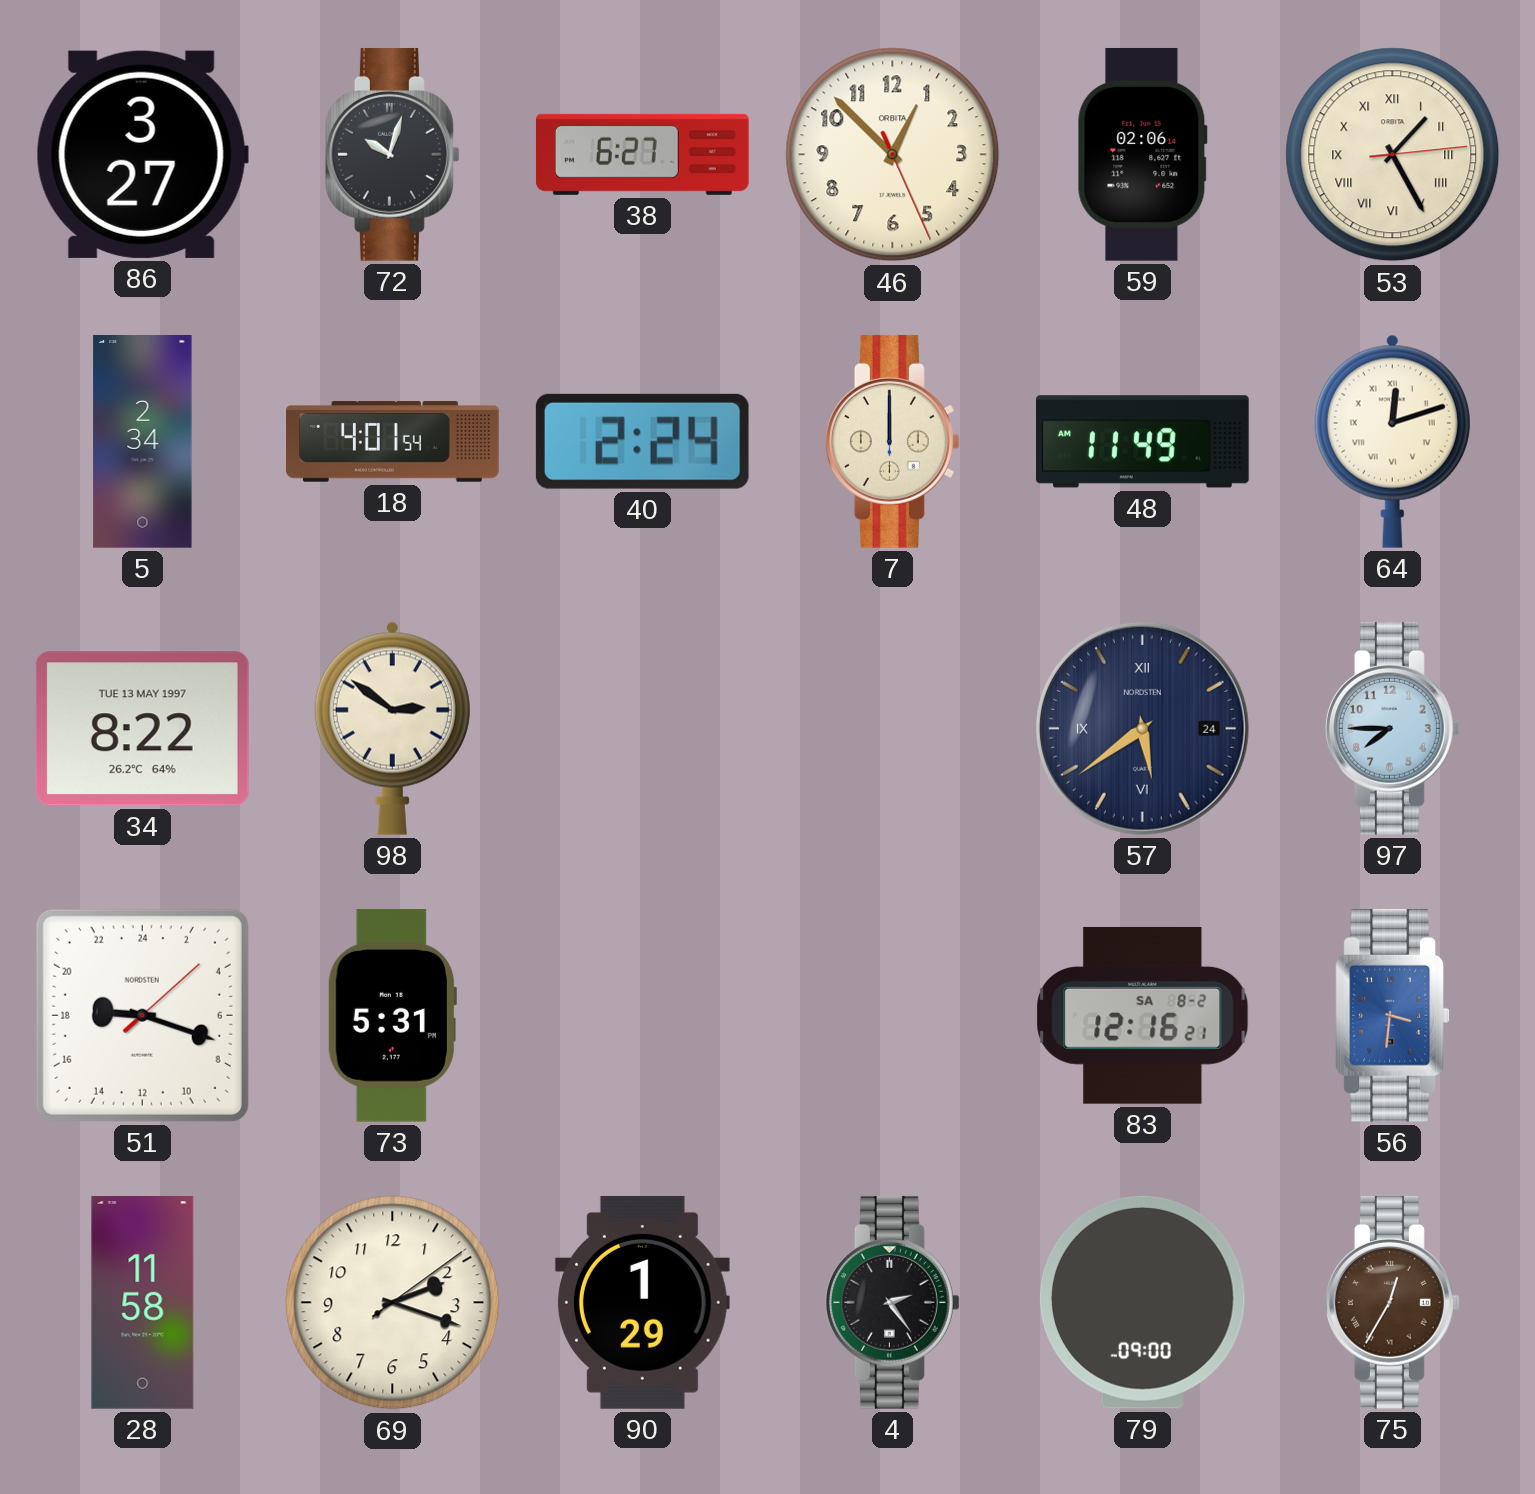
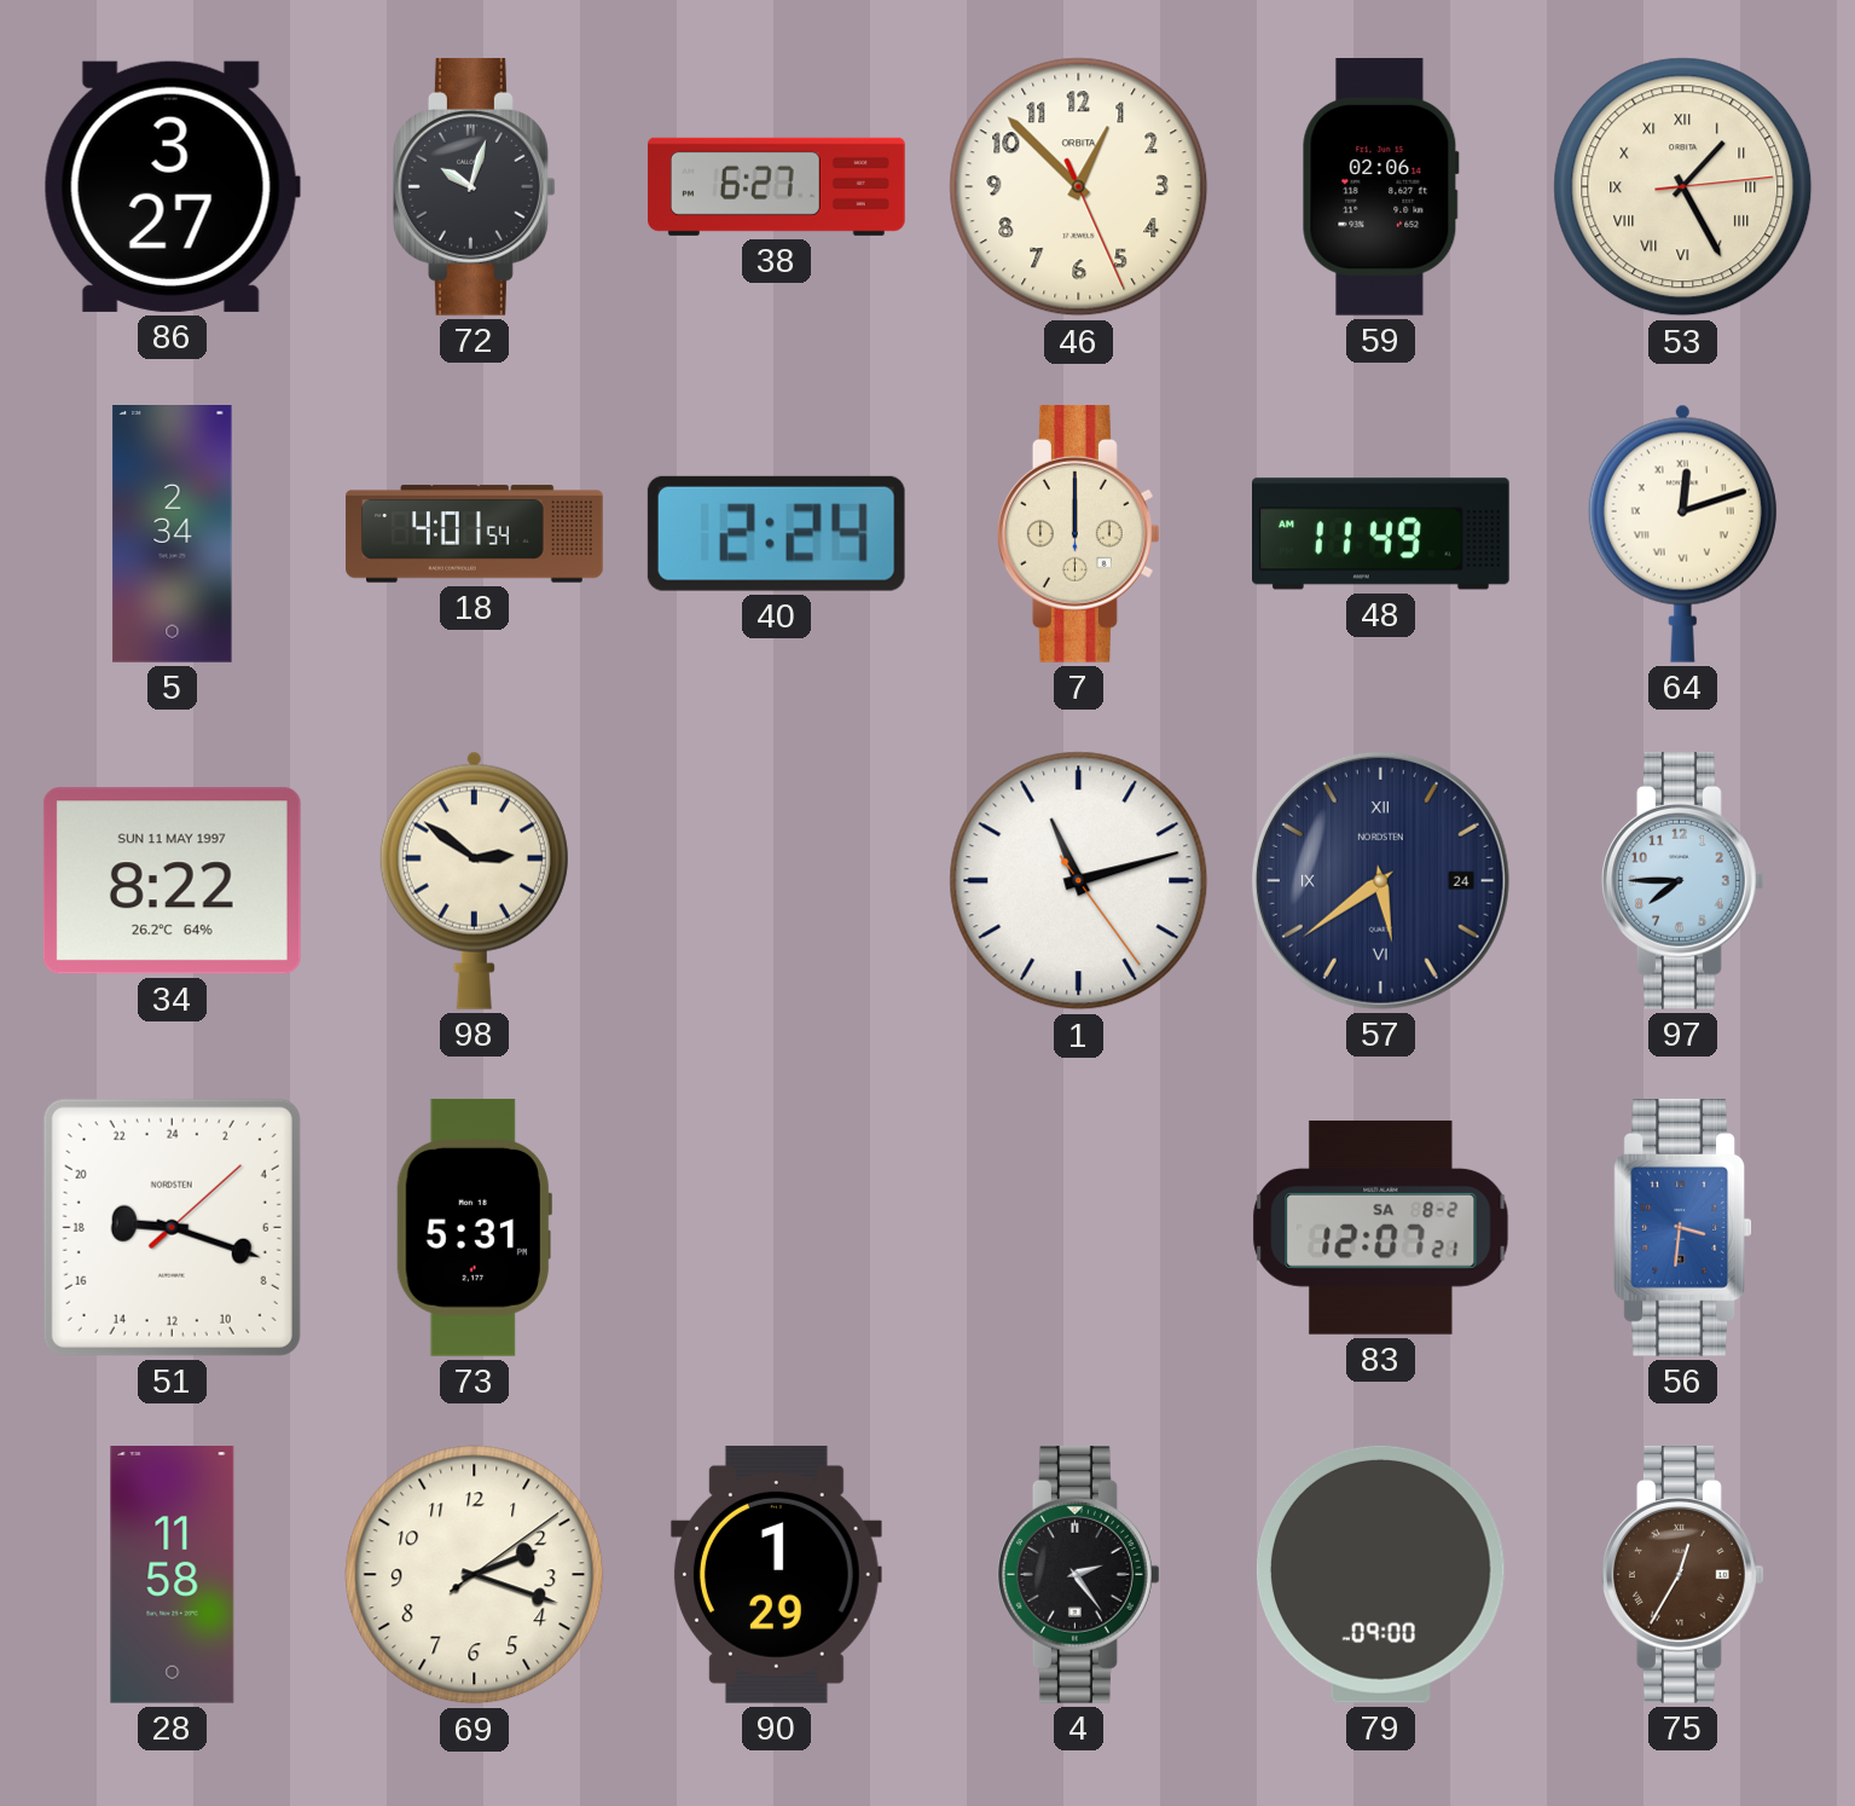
34 date: TUE 13 MAY 1997 -> SUN 11 MAY 1997 (172, 881)
1: none -> 11:12 (1079, 881)
83: 12:16 -> 12:07 (1381, 1227)
